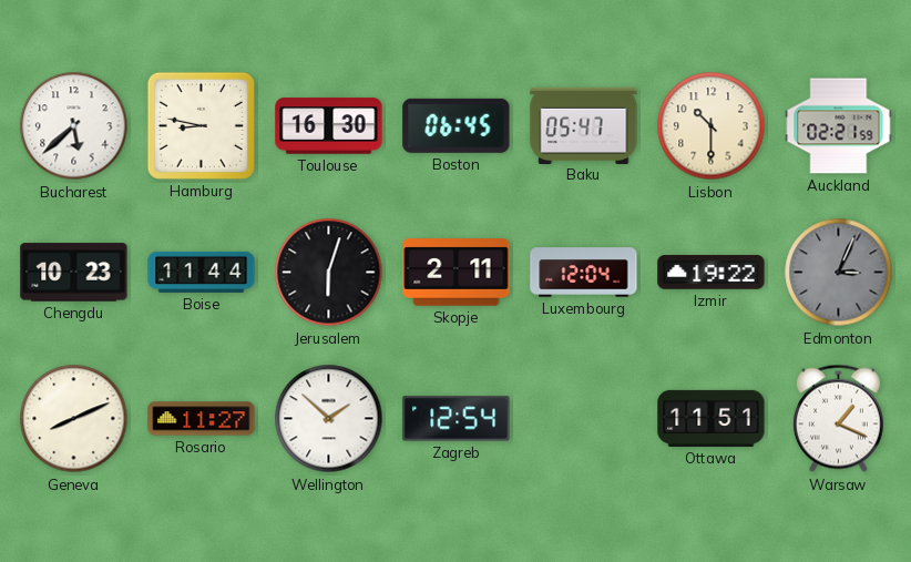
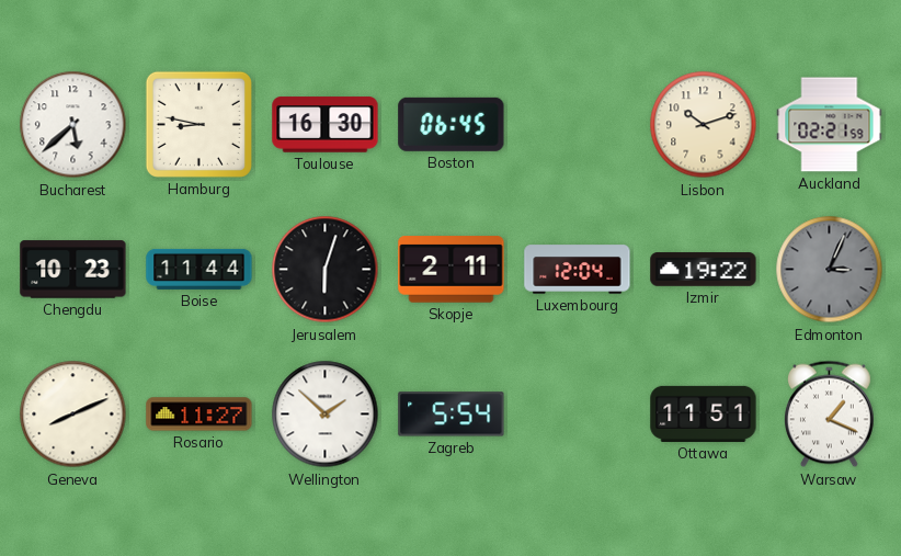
Baku: 05:47 -> none (584, 125)
Lisbon: 10:30 -> 10:12 (704, 125)
Zagreb: 12:54 -> 5:54 (452, 415)
